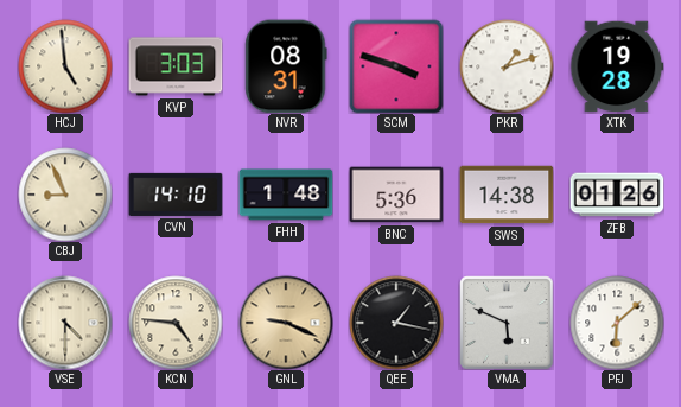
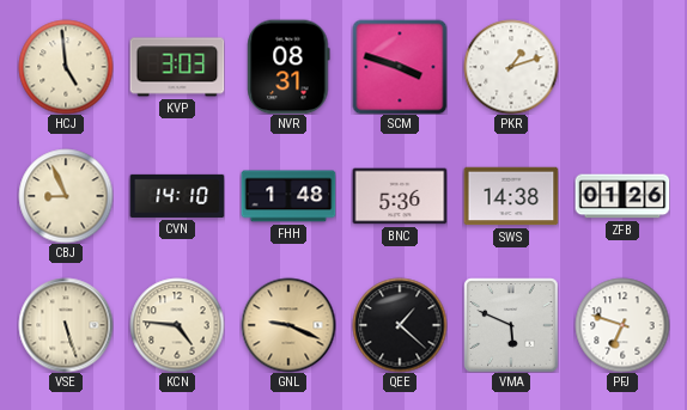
XTK: 19:28 -> none (617, 66)
VSE: 4:30 -> 5:27 (66, 325)
QEE: 1:17 -> 1:22 (400, 325)
PFJ: 6:08 -> 6:48 (622, 325)
